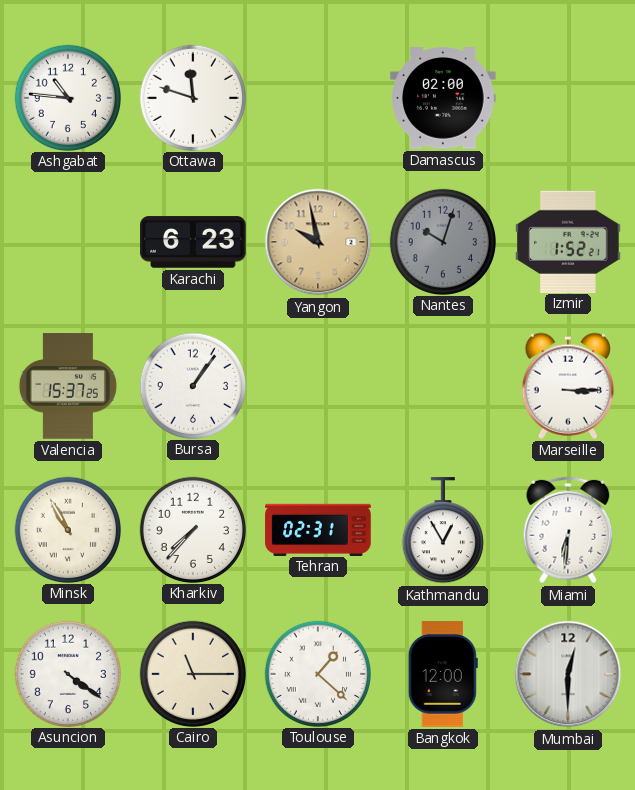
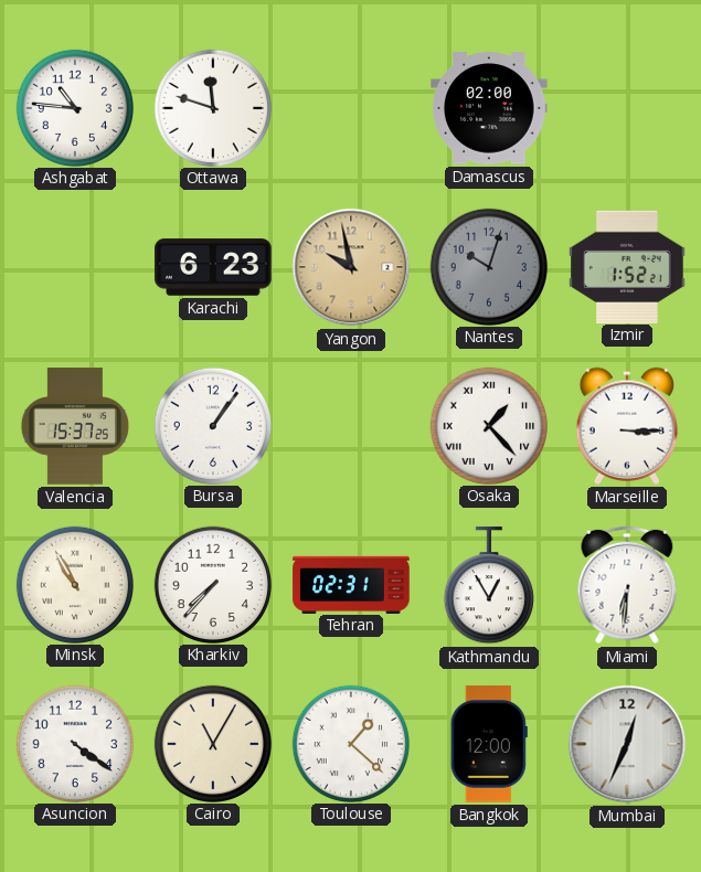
Osaka: none -> 1:23 (488, 425)
Cairo: 11:15 -> 11:05 (212, 743)
Mumbai: 12:30 -> 12:34 (627, 744)
